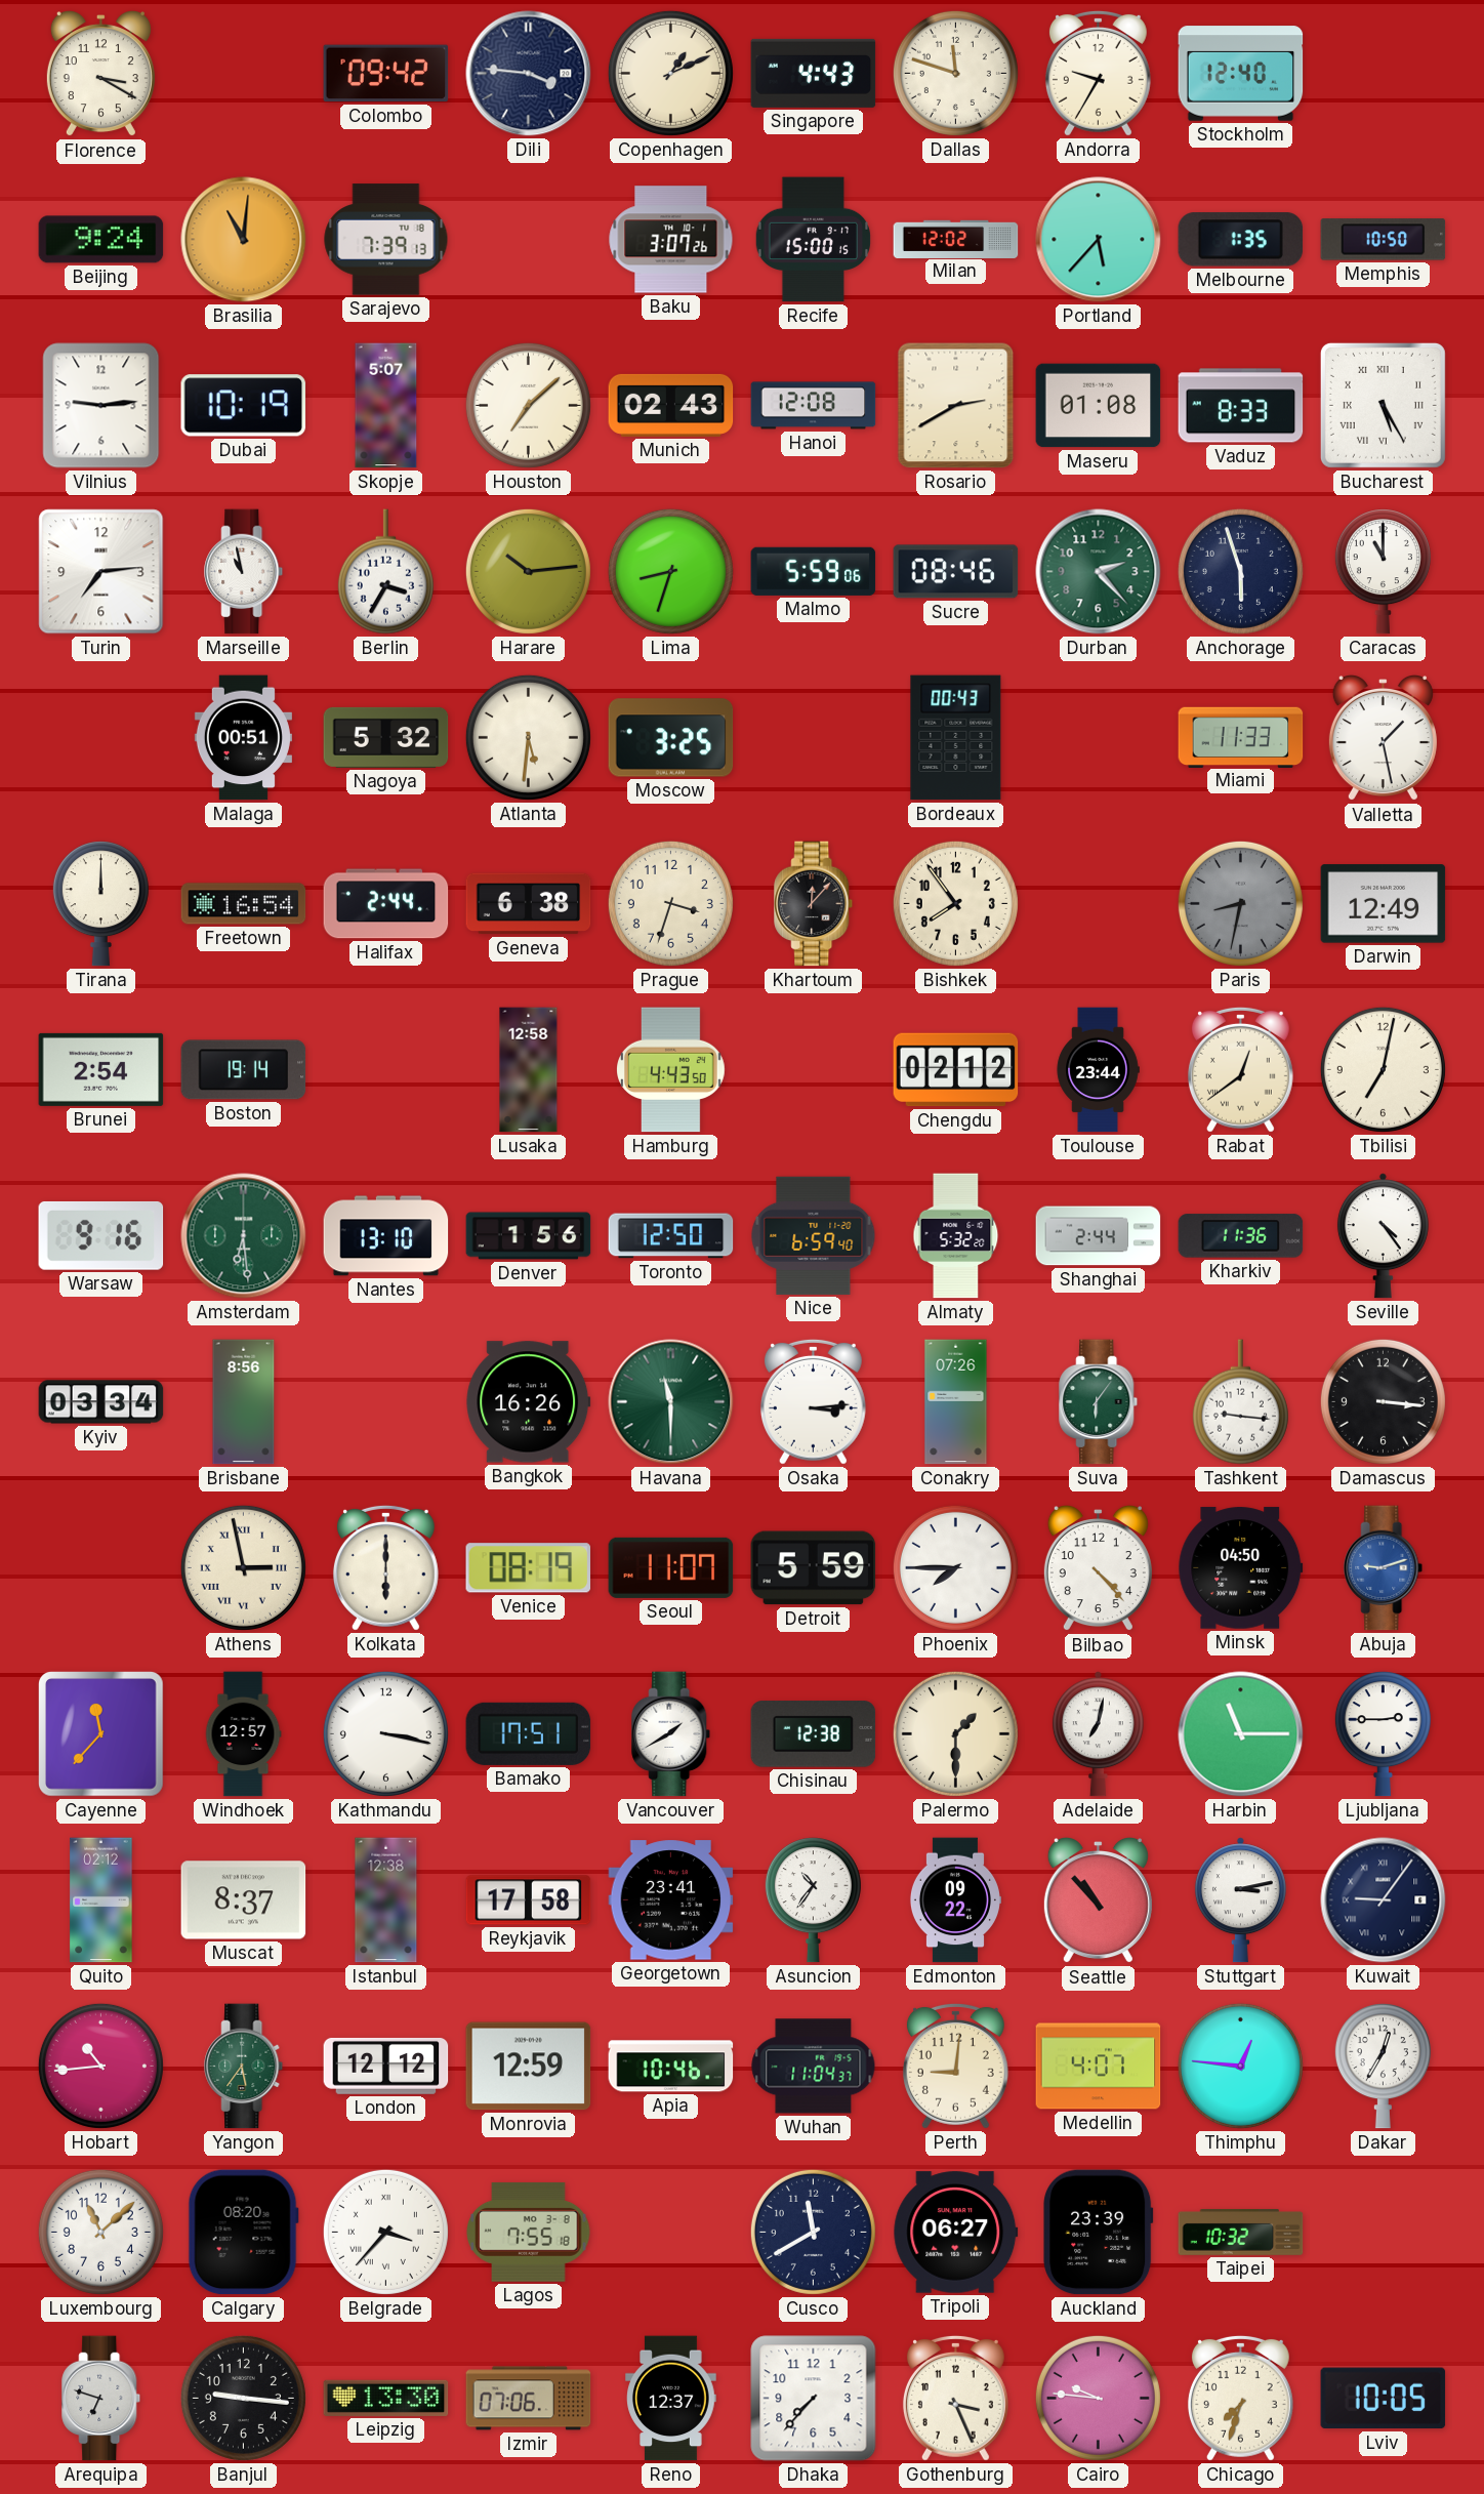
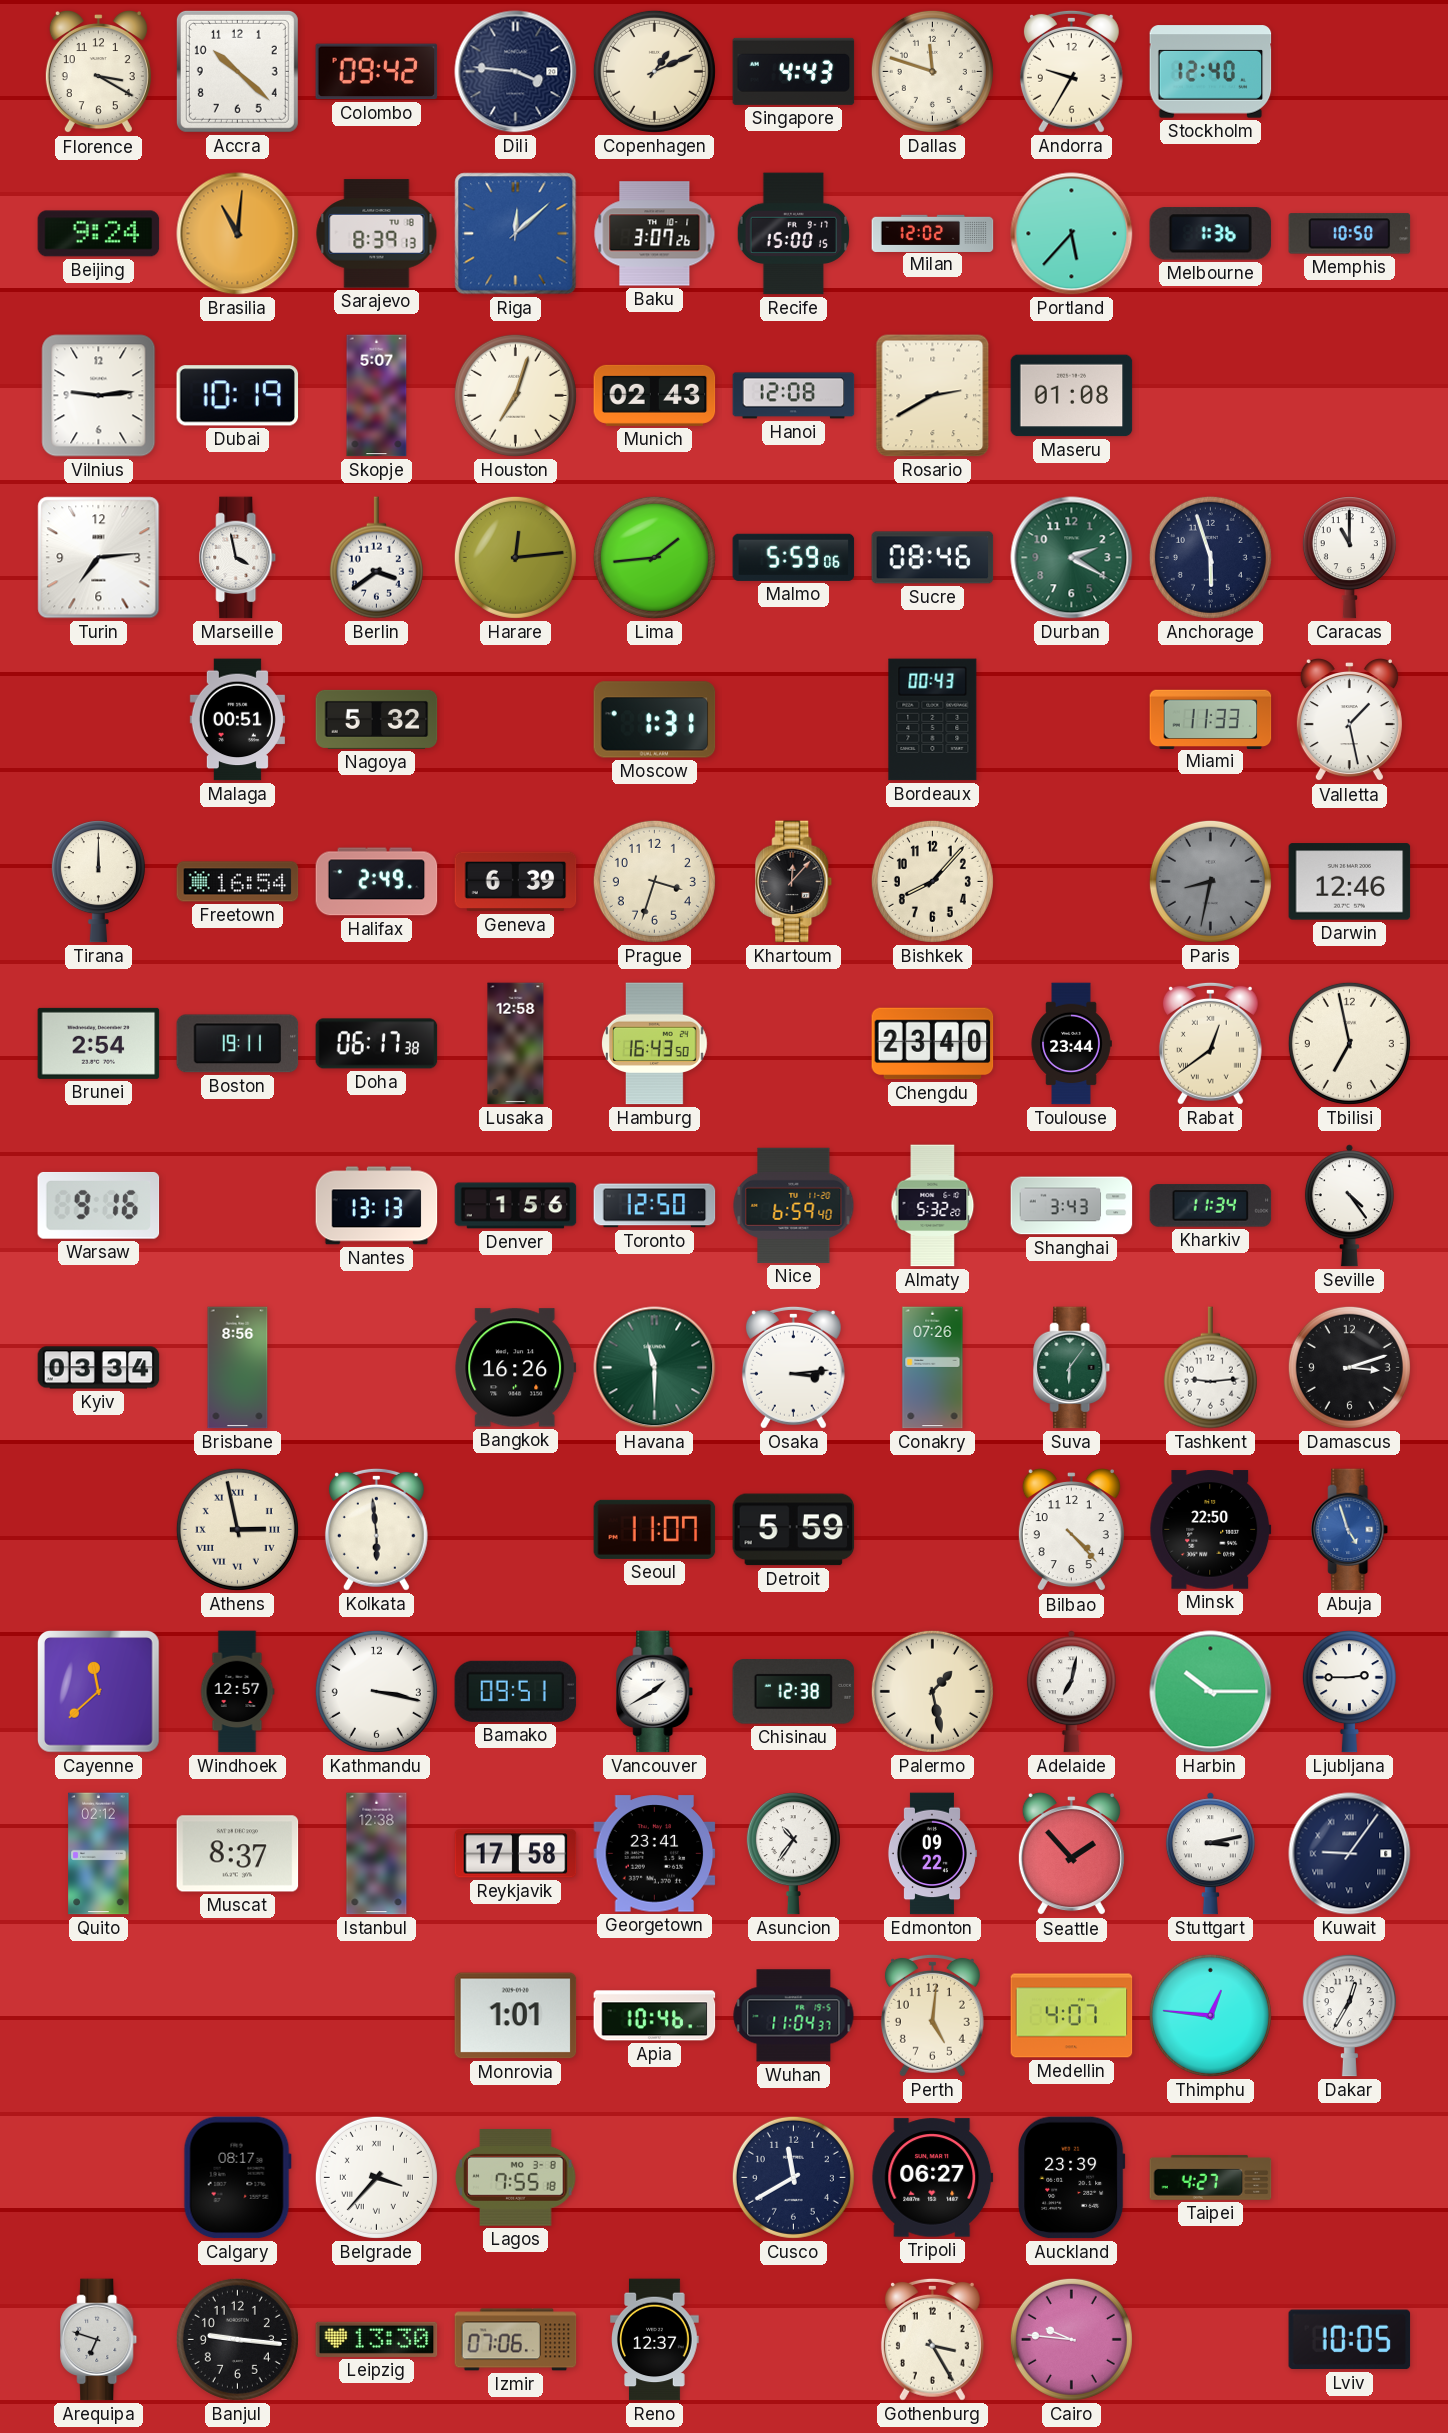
Accra: none -> 10:22 (237, 71)
Sarajevo: 7:39 -> 8:39 (377, 234)
Riga: none -> 12:08 (516, 234)
Melbourne: 1:35 -> 1:36 (1211, 234)
Houston: 7:08 -> 7:03 (515, 395)
Vaduz: 8:33 -> none (1241, 406)
Bucharest: 5:25 -> none (1383, 405)
Marseille: 10:58 -> 3:58 (238, 558)
Berlin: 3:35 -> 3:39 (376, 558)
Harare: 10:14 -> 12:14 (515, 557)
Lima: 8:33 -> 1:44 (654, 557)
Durban: 2:23 -> 2:20 (1072, 558)
Atlanta: 5:31 -> none (528, 737)
Moscow: 3:25 -> 1:31 (655, 720)
Halifax: 2:44 -> 2:49 (377, 882)
Geneva: 6:38 -> 6:39 (516, 882)
Bishkek: 7:54 -> 8:07 (932, 881)
Darwin: 12:49 -> 12:46 (1350, 882)
Boston: 19:14 -> 19:11 (238, 1044)
Doha: none -> 06:17 (377, 1044)
Hamburg: 4:43 -> 16:43 (655, 1044)
Chengdu: 02:12 -> 23:40 (933, 1044)
Tbilisi: 7:02 -> 6:58 (1349, 1043)
Amsterdam: 6:29 -> none (244, 1236)
Nantes: 13:10 -> 13:13 (377, 1206)
Shanghai: 2:44 -> 3:43 (1072, 1206)
Kharkiv: 11:36 -> 11:34 (1211, 1206)
Tashkent: 9:16 -> 9:14 (1210, 1368)
Damascus: 3:16 -> 3:12 (1349, 1367)
Kolkata: 6:00 -> 5:59 (376, 1529)
Venice: 08:19 -> none (529, 1568)
Phoenix: 7:45 -> none (955, 1567)
Minsk: 04:50 -> 22:50 (1211, 1530)
Abuja: 9:12 -> 4:57 (1350, 1530)
Cayenne: 11:37 -> 11:38 (99, 1692)
Bamako: 17:51 -> 09:51 (516, 1691)
Palermo: 1:30 -> 1:28 (932, 1691)
Harbin: 11:15 -> 10:15 (1211, 1692)
Seattle: 10:53 -> 1:53 (1071, 1855)
Hobart: 10:44 -> none (100, 2066)
Yangon: 5:36 -> none (244, 2067)
London: 12:12 -> none (386, 2066)
Monrovia: 12:59 -> 1:01 (516, 2016)
Perth: 9:01 -> 5:01 (932, 2015)
Luxembourg: 11:08 -> none (100, 2232)
Calgary: 08:20 -> 08:17 (237, 2178)
Taipei: 10:32 -> 4:27 (1211, 2177)
Dhaka: 7:37 -> none (814, 2399)
Gothenburg: 3:26 -> 3:25 (932, 2339)
Chicago: 7:33 -> none (1240, 2398)
